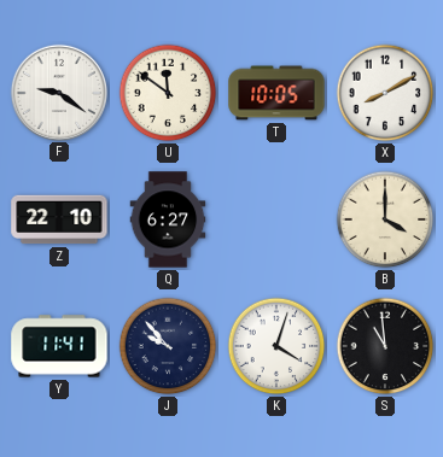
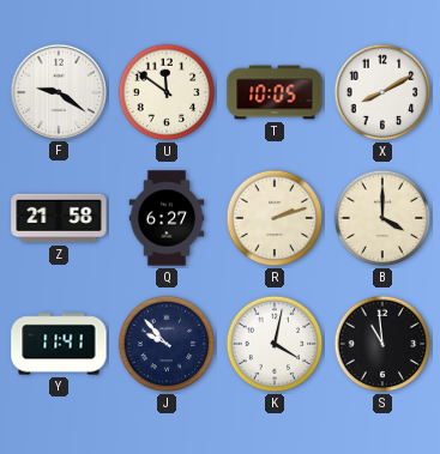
Z: 22:10 -> 21:58 (59, 218)
R: none -> 2:12 (275, 218)
K: 4:03 -> 4:02 (275, 344)
